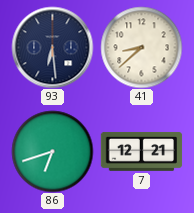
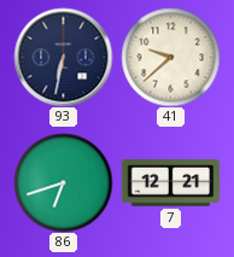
93: 6:29 -> 6:32 (63, 57)
41: 8:38 -> 9:38 (170, 57)
